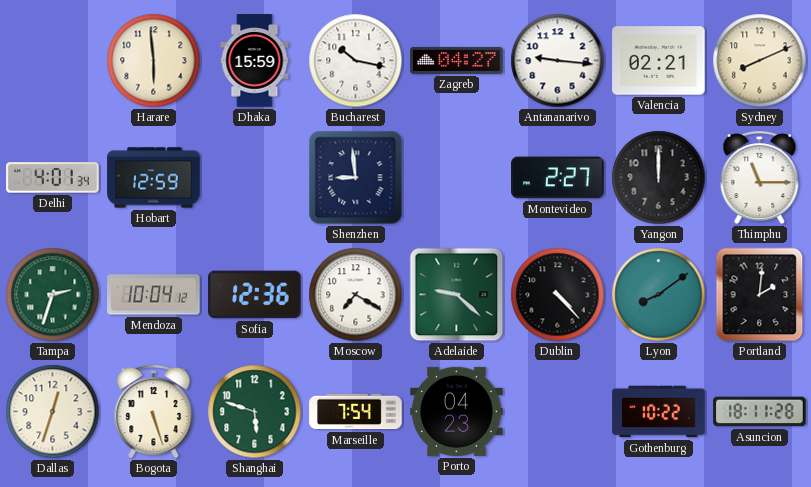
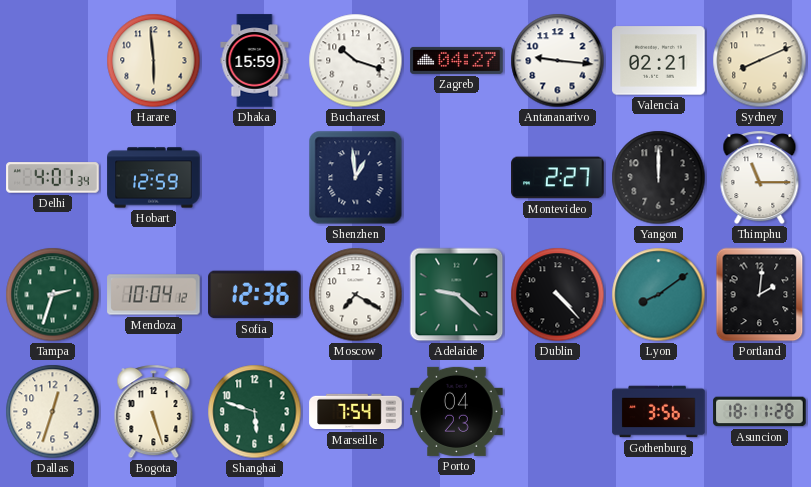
Bucharest: 10:17 -> 10:18 (356, 61)
Shenzhen: 8:59 -> 12:59 (356, 178)
Gothenburg: 10:22 -> 3:56 (659, 412)
